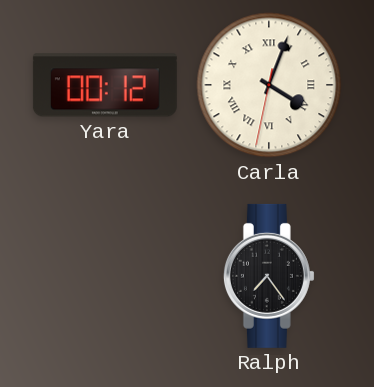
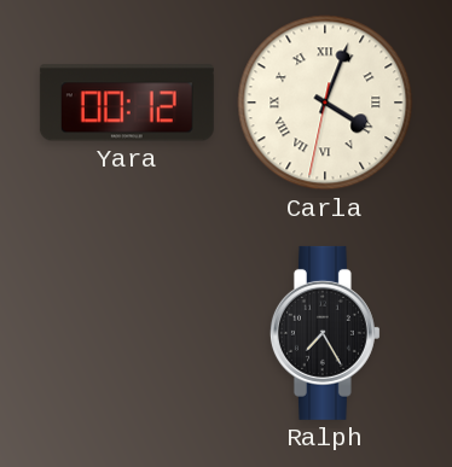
Ralph: 7:24 -> 7:25 (325, 333)
